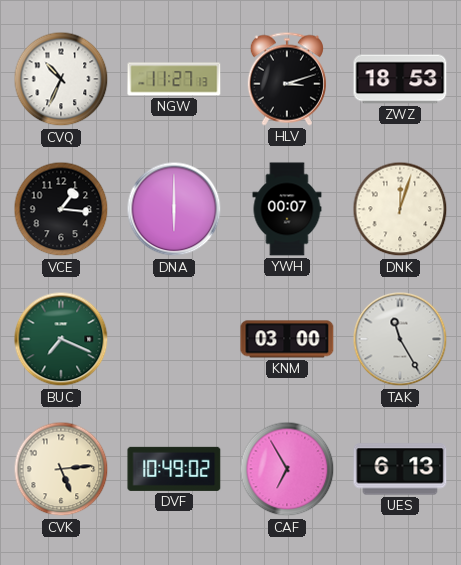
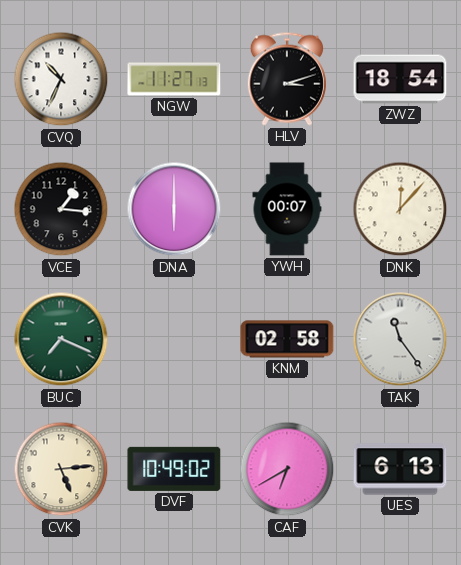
ZWZ: 18:53 -> 18:54 (400, 79)
DNK: 12:03 -> 12:07 (400, 209)
KNM: 03:00 -> 02:58 (287, 339)
TAK: 11:25 -> 11:24 (400, 339)
CAF: 6:55 -> 6:40 (287, 469)
